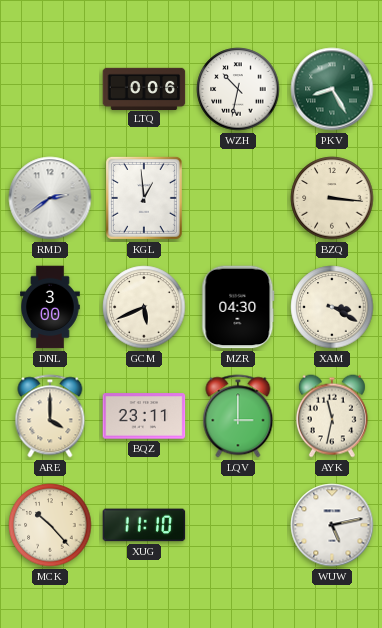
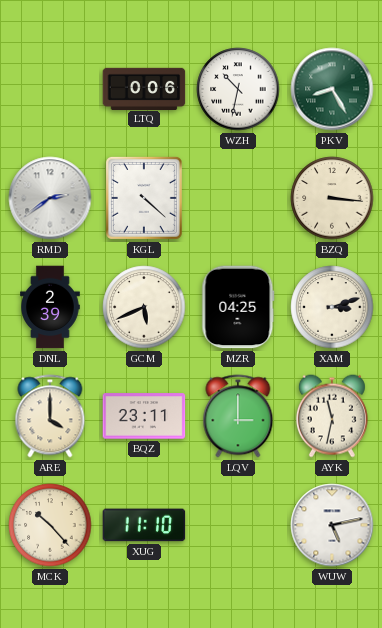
KGL: 12:59 -> 4:22 (144, 198)
DNL: 3:00 -> 2:39 (51, 307)
MZR: 04:30 -> 04:25 (238, 307)
XAM: 3:20 -> 3:12 (332, 307)
